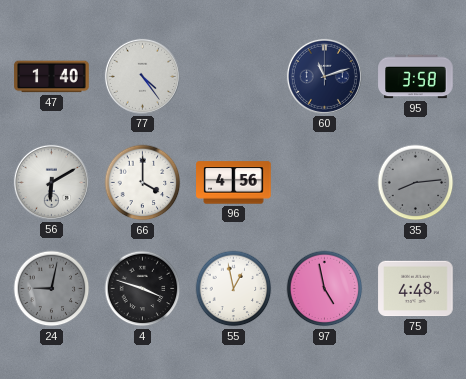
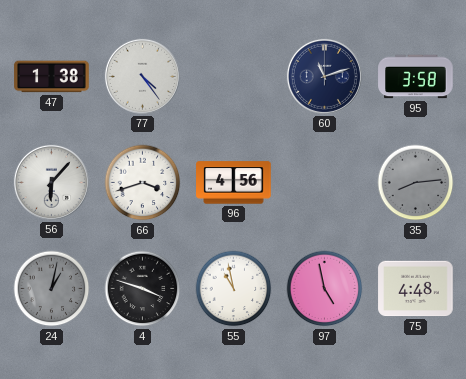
47: 1:40 -> 1:38 (52, 77)
56: 6:10 -> 6:07 (51, 182)
66: 4:00 -> 3:42 (143, 183)
24: 9:02 -> 1:02 (52, 289)
55: 12:58 -> 10:58 (234, 289)
